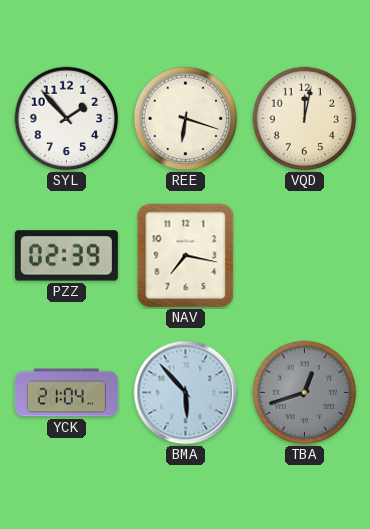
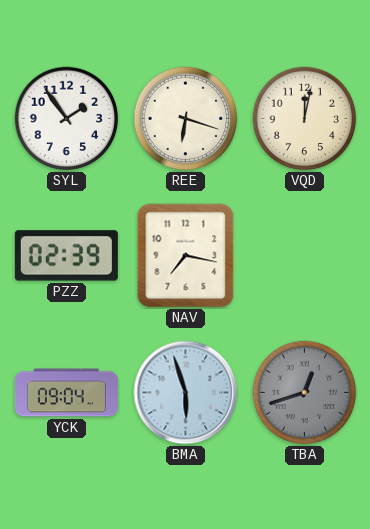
SYL: 1:53 -> 1:54 (67, 119)
YCK: 21:04 -> 09:04 (66, 393)
BMA: 5:53 -> 5:57 (186, 393)
